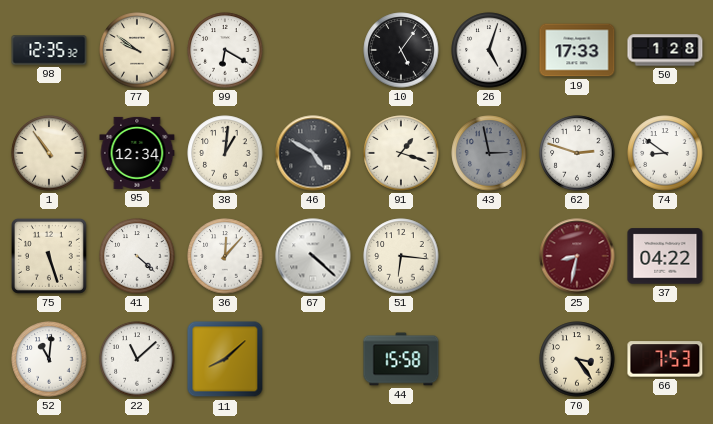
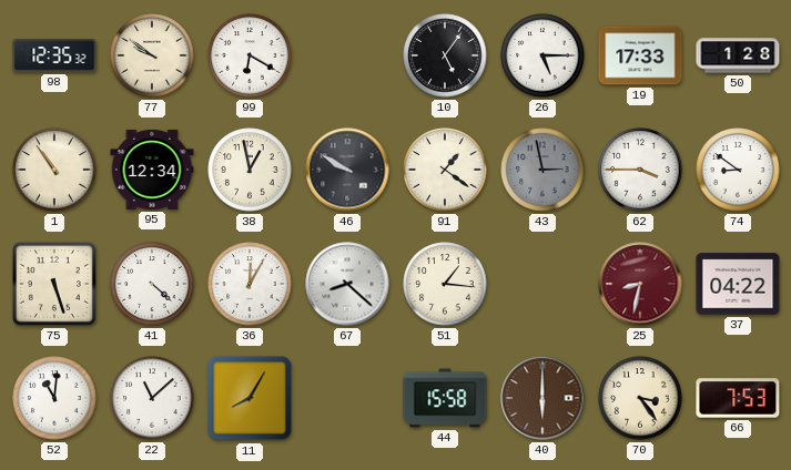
26: 5:03 -> 5:15 (542, 55)
38: 1:01 -> 12:58 (250, 170)
46: 4:50 -> 9:50 (347, 170)
91: 1:18 -> 1:21 (445, 170)
62: 2:48 -> 3:45 (640, 170)
36: 12:07 -> 12:05 (250, 284)
67: 4:22 -> 8:22 (347, 284)
51: 6:16 -> 1:16 (445, 284)
11: 8:08 -> 8:05 (250, 398)
40: none -> 6:00 (542, 398)
